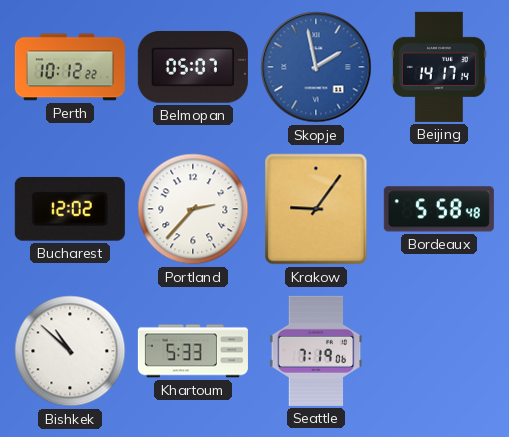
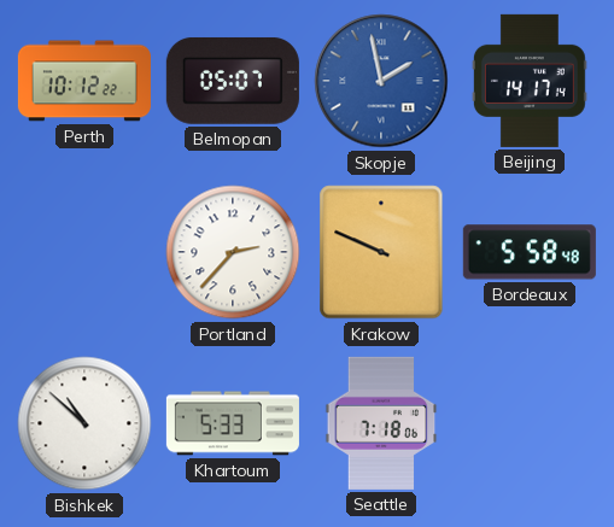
Bucharest: 12:02 -> none (70, 209)
Krakow: 9:06 -> 9:49 (381, 252)
Seattle: 7:19 -> 7:18 (381, 423)
